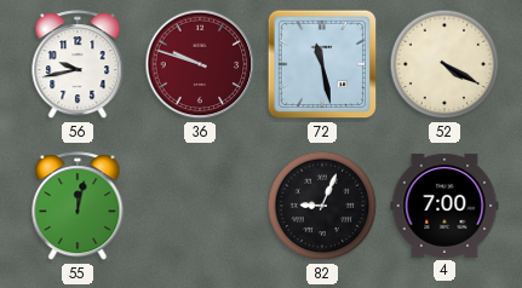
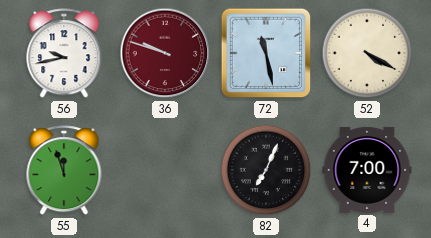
55: 12:02 -> 11:57 (64, 171)
82: 9:04 -> 7:04 (266, 170)
